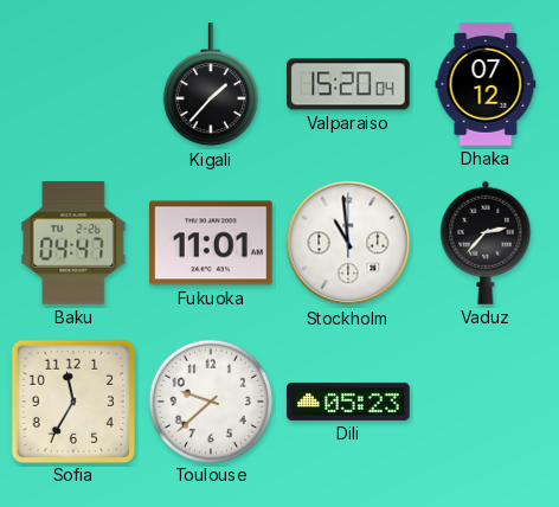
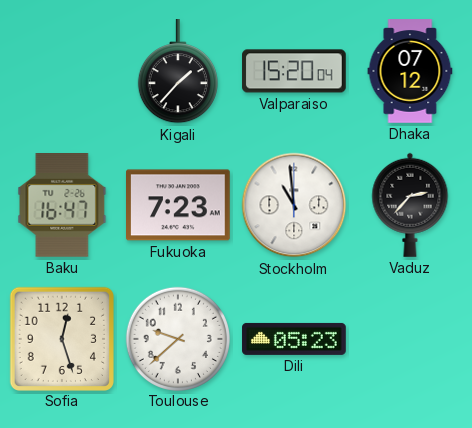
Baku: 04:47 -> 16:47 (62, 206)
Fukuoka: 11:01 -> 7:23 (179, 205)
Sofia: 11:35 -> 12:27 (61, 338)
